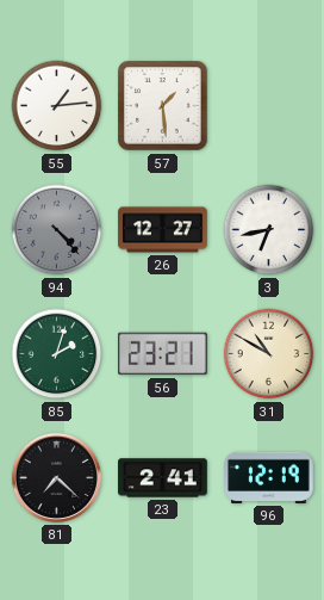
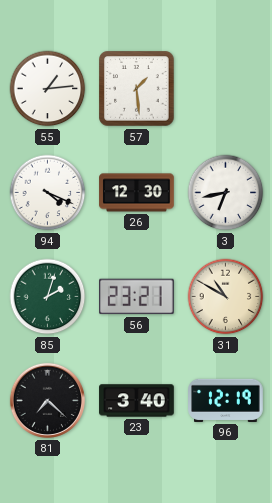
94: 4:23 -> 4:19 (48, 193)
94 dial: grey -> white (48, 193)
26: 12:27 -> 12:30 (137, 193)
23: 2:41 -> 3:40 (137, 401)
